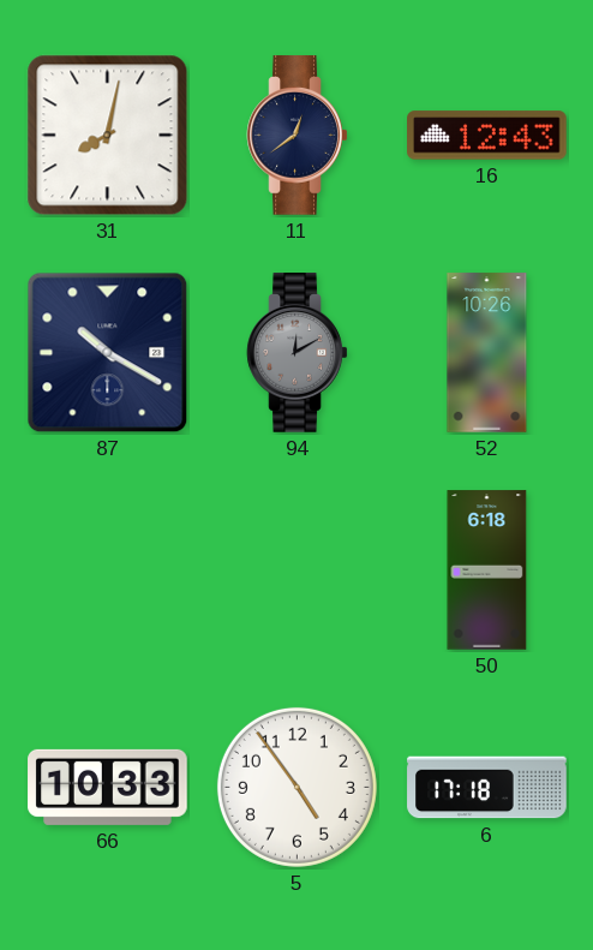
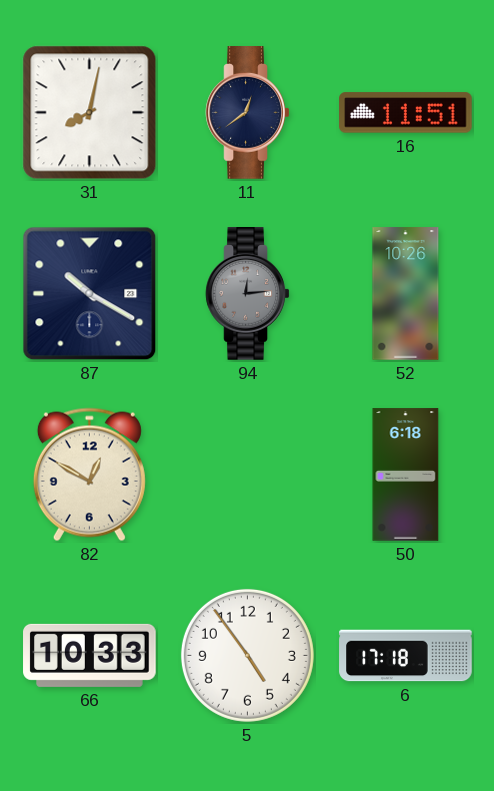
16: 12:43 -> 11:51 (406, 113)
94: 12:10 -> 12:14 (248, 294)
82: none -> 12:50 (89, 475)
